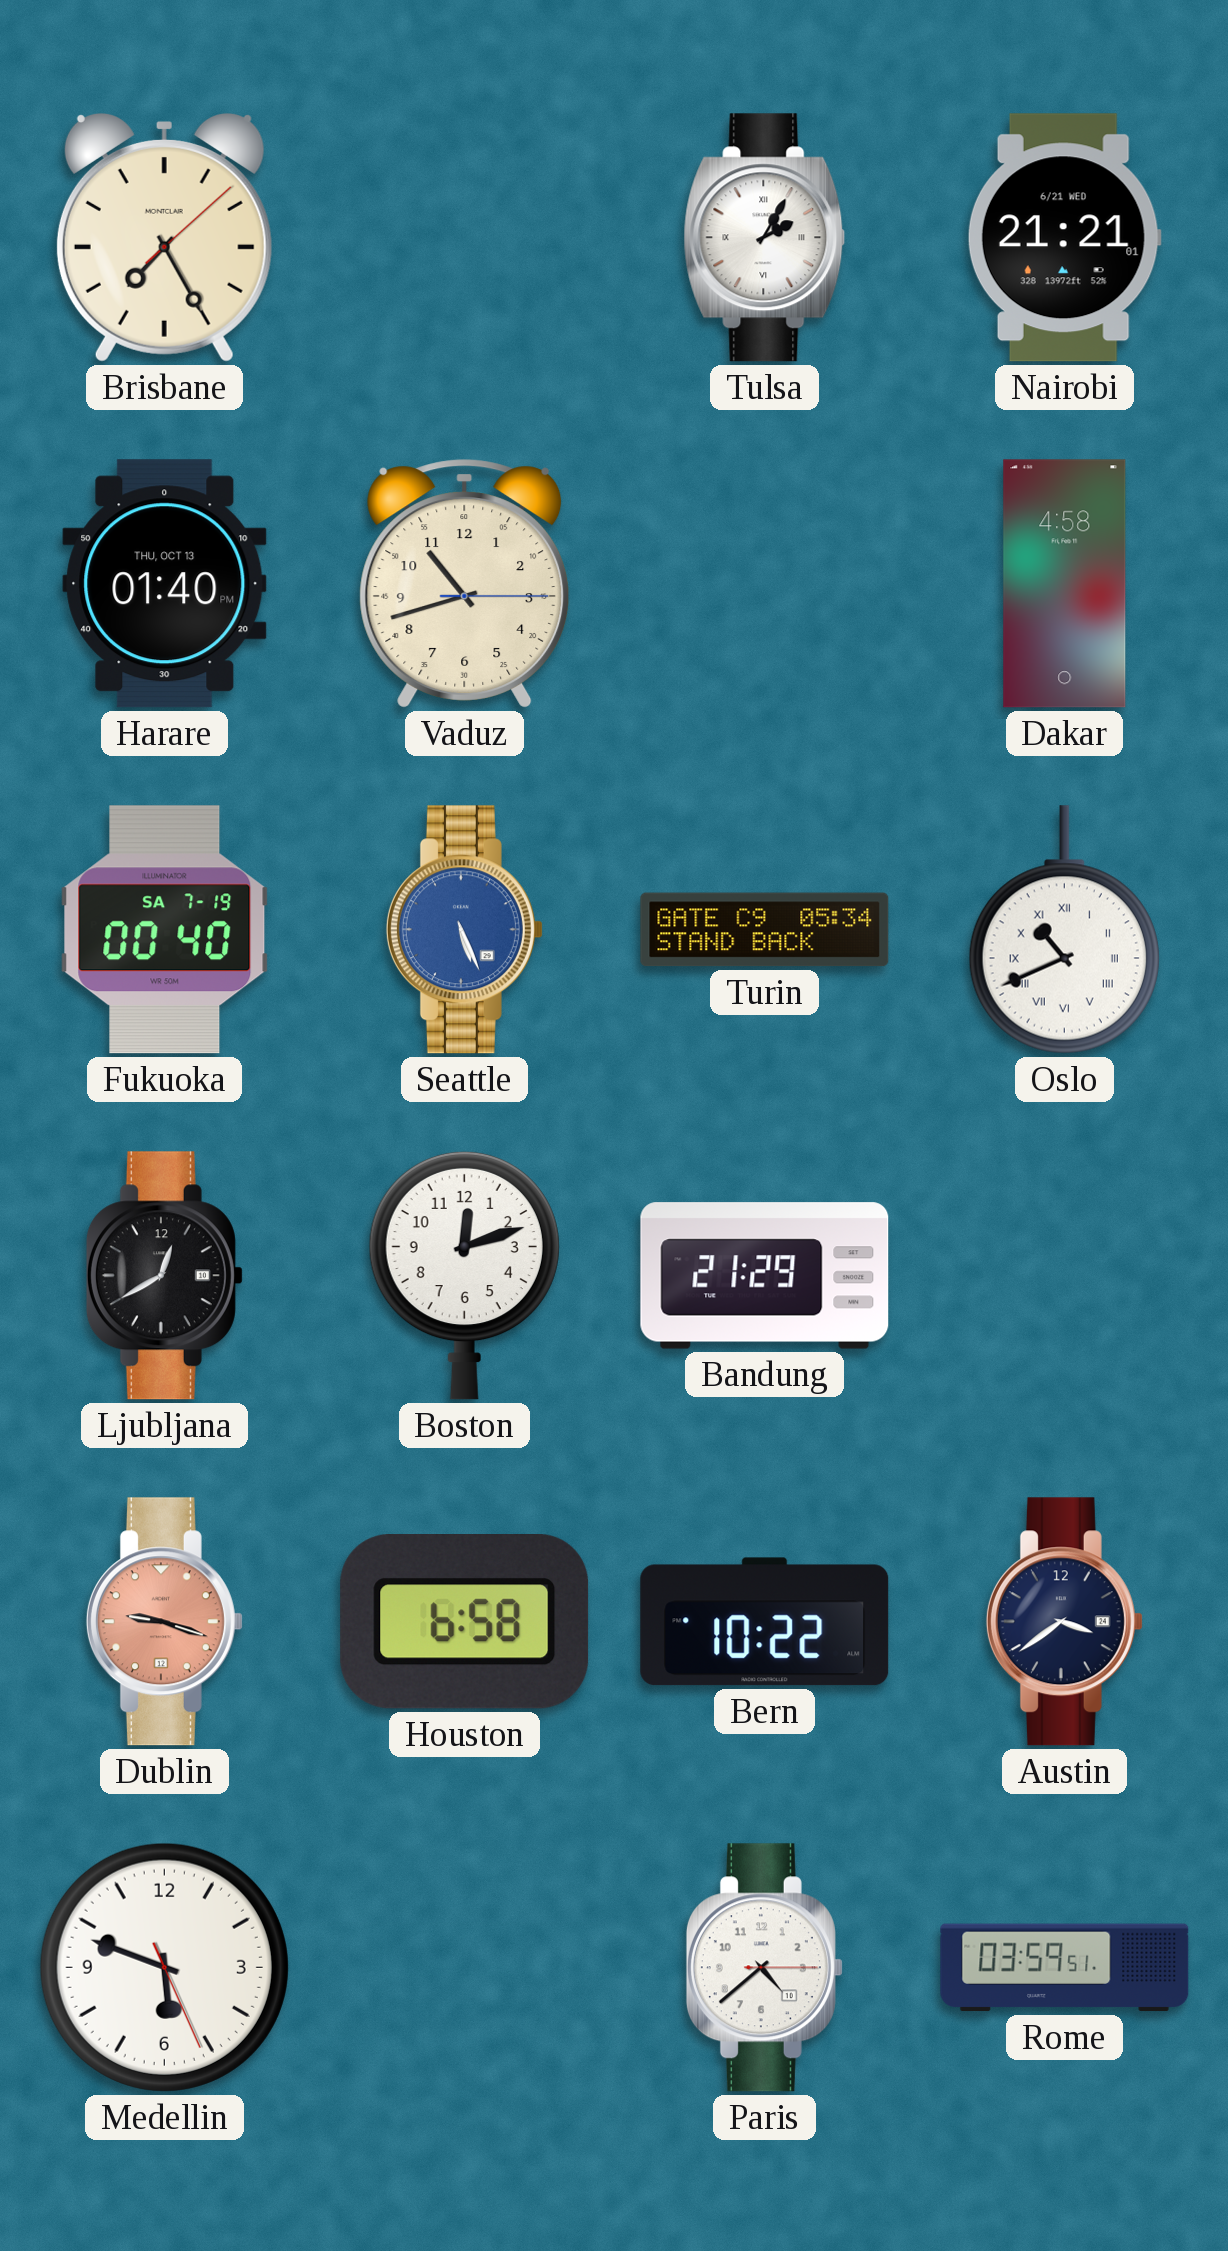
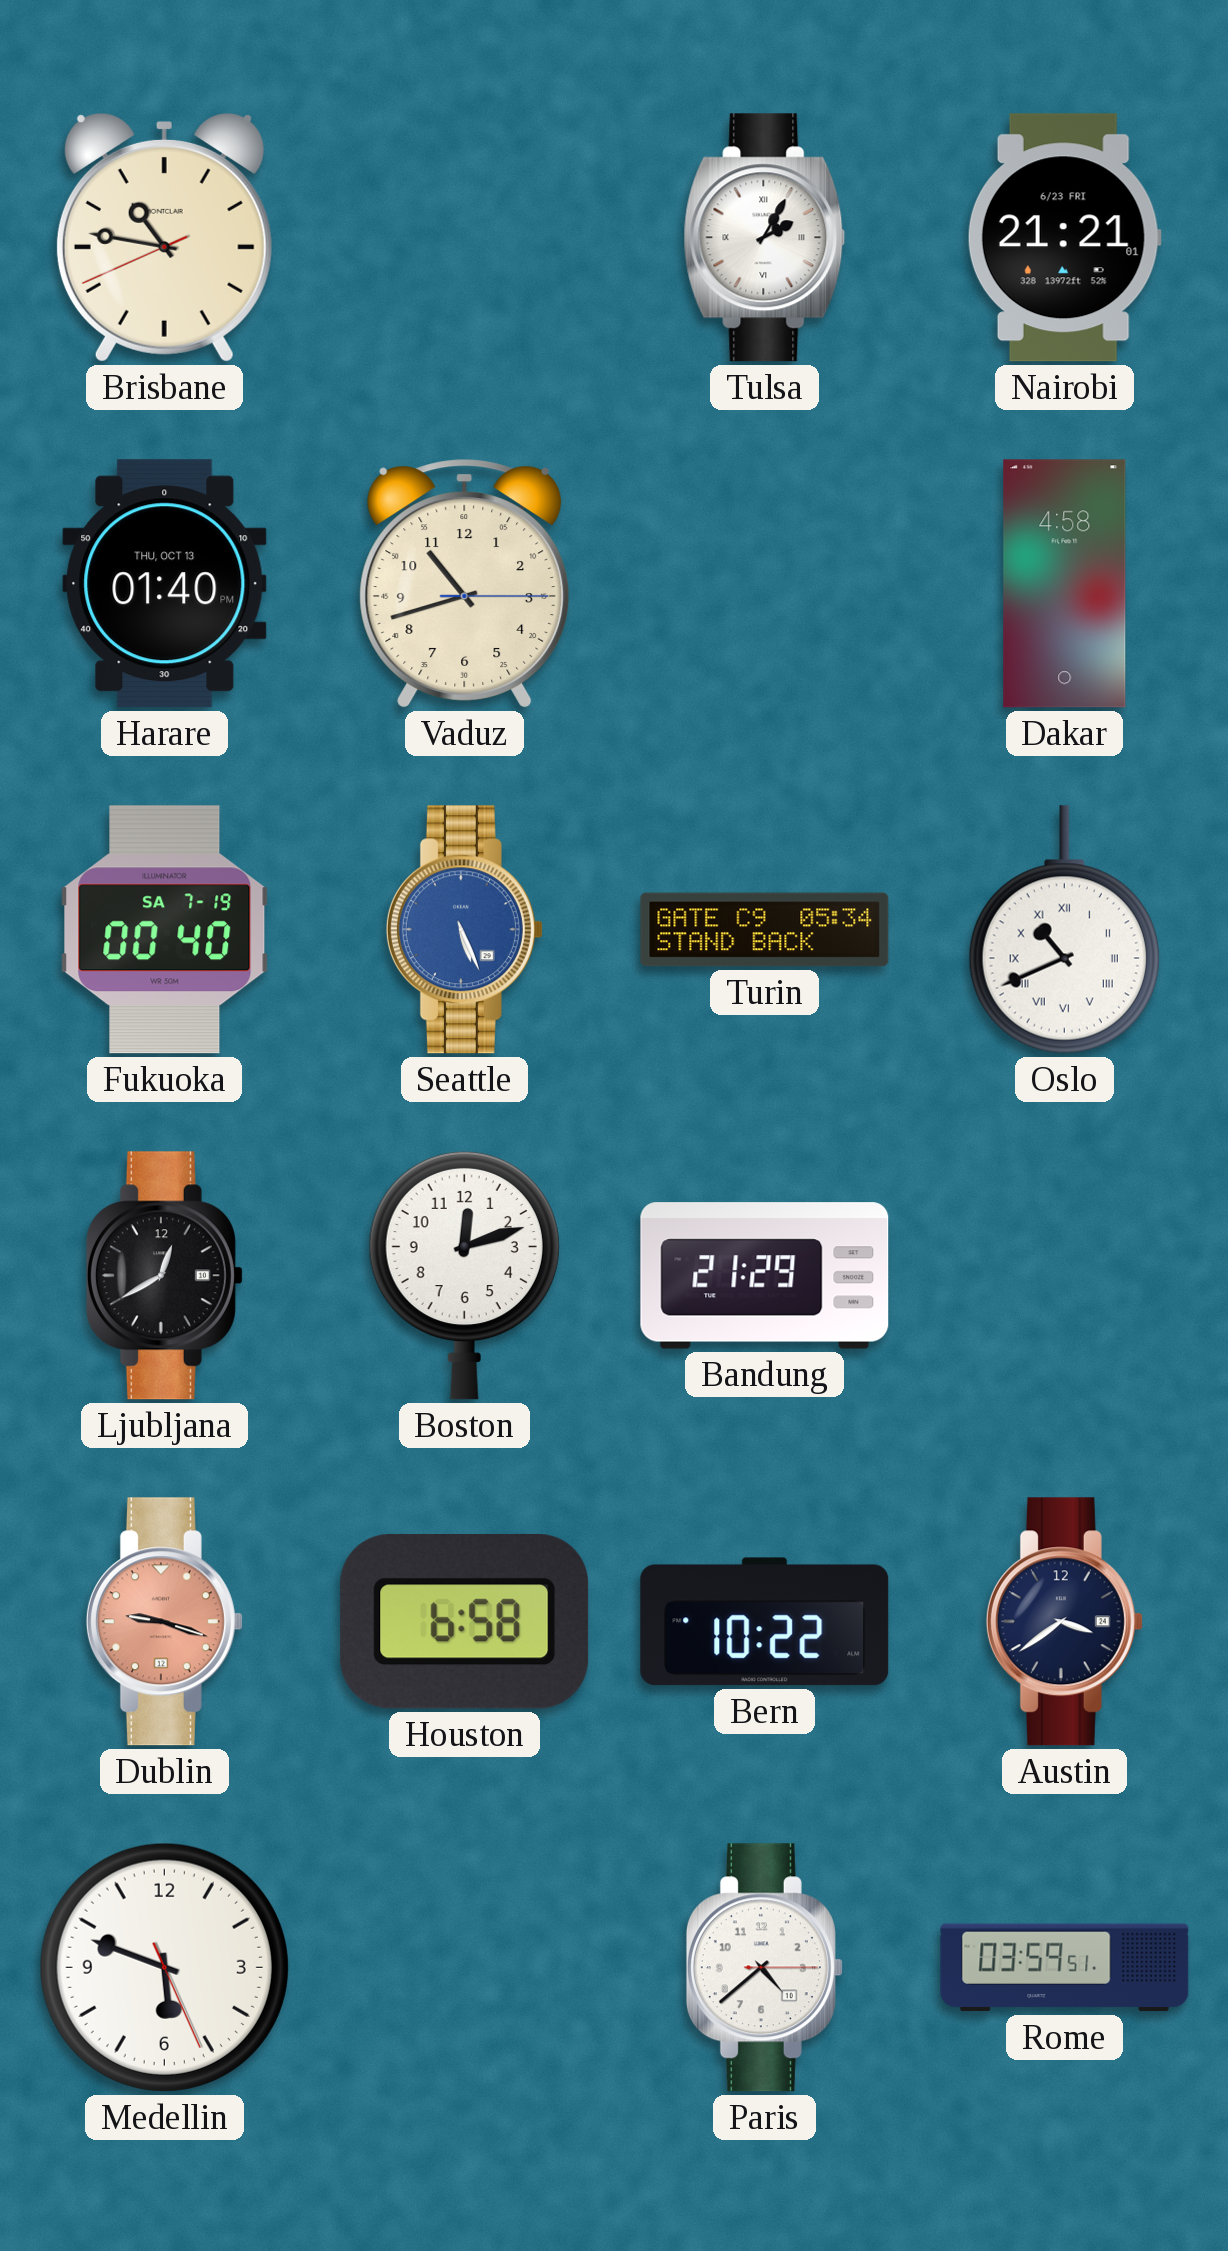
Brisbane: 7:25 -> 10:46 (164, 238)
Nairobi date: 6/21 WED -> 6/23 FRI (1064, 238)
